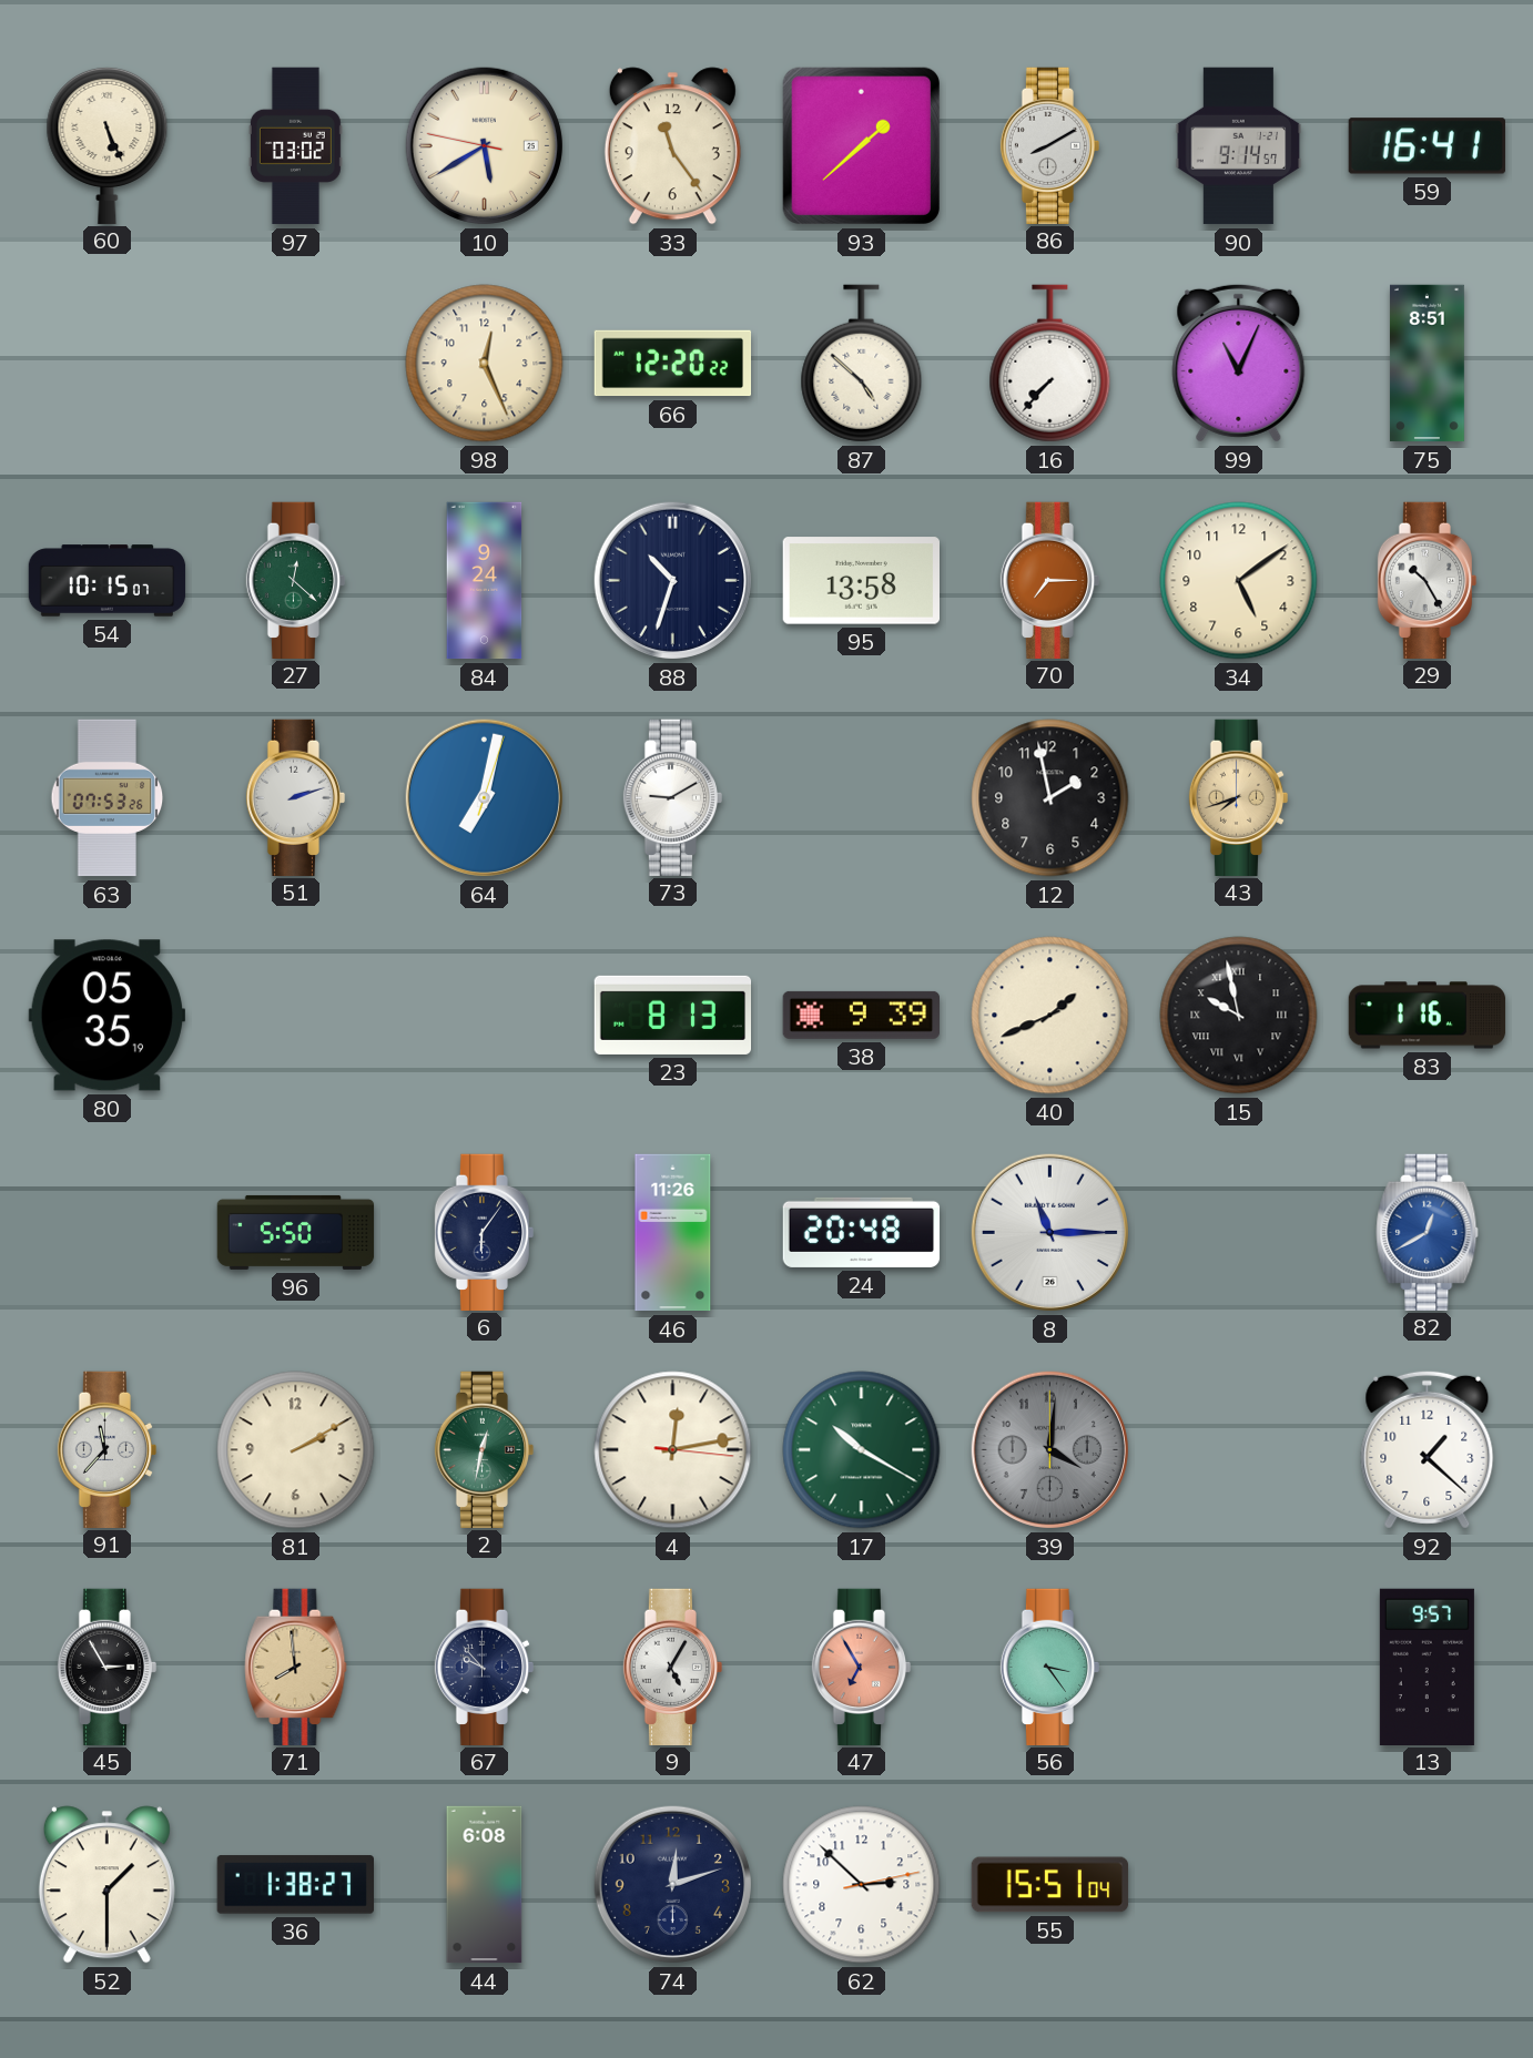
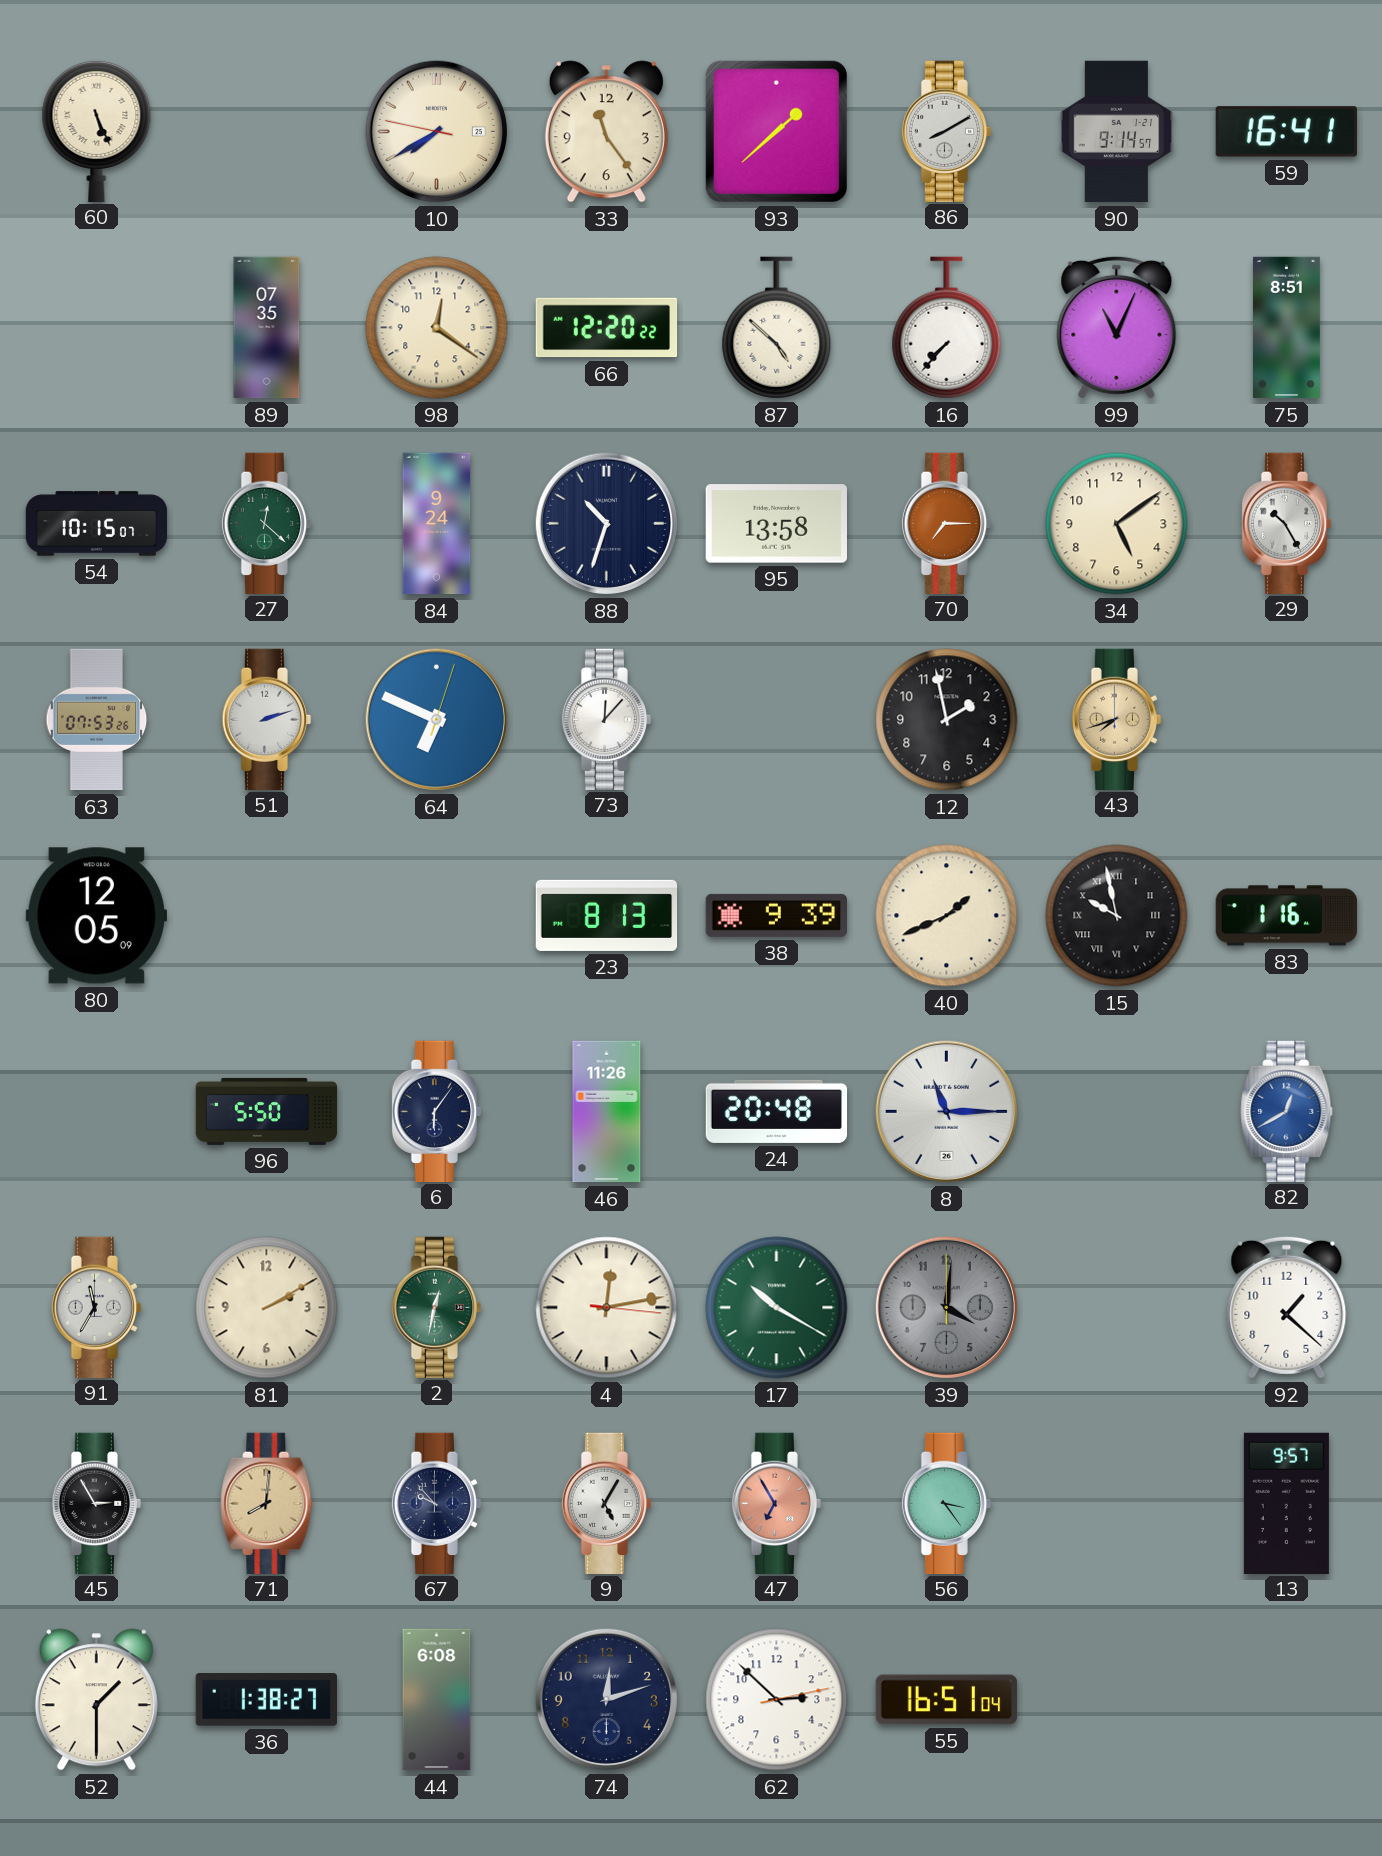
97: 03:02 -> none (295, 146)
10: 5:39 -> 7:39 (436, 131)
89: none -> 07:35 (267, 328)
98: 12:26 -> 12:21 (437, 328)
64: 7:02 -> 6:49 (436, 719)
73: 9:10 -> 12:07 (607, 719)
80: 05:35 -> 12:05 (96, 916)
91: 11:37 -> 11:35 (97, 1307)
71: 7:59 -> 8:01 (267, 1503)
55: 15:51 -> 16:51 (947, 1700)
